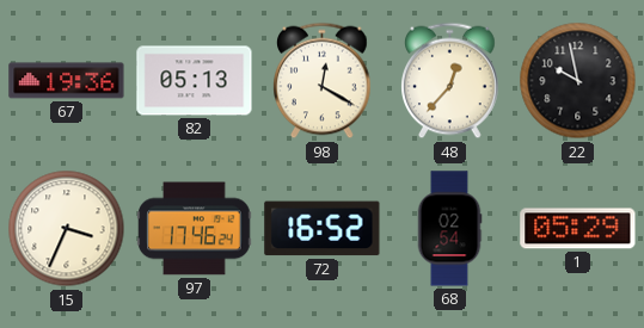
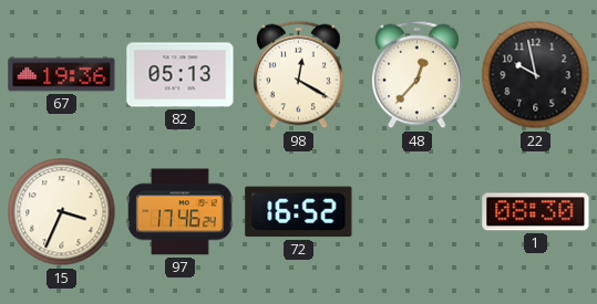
68: 02:54 -> none (449, 229)
1: 05:29 -> 08:30 (536, 212)
